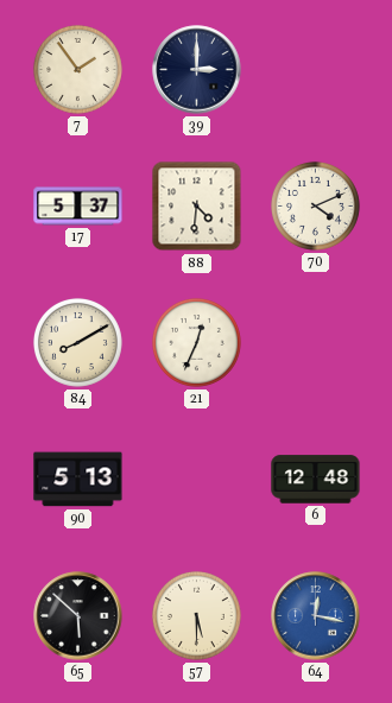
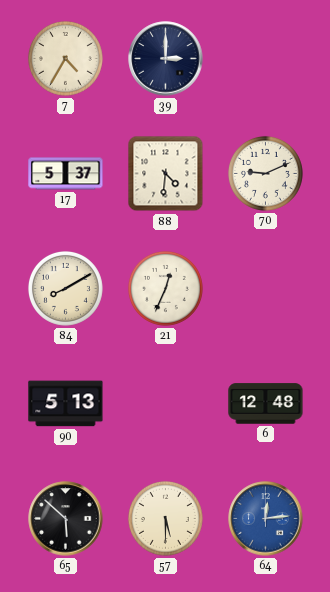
7: 1:54 -> 4:35 (65, 58)
70: 4:11 -> 9:11 (265, 173)
64: 12:17 -> 12:14 (266, 519)
